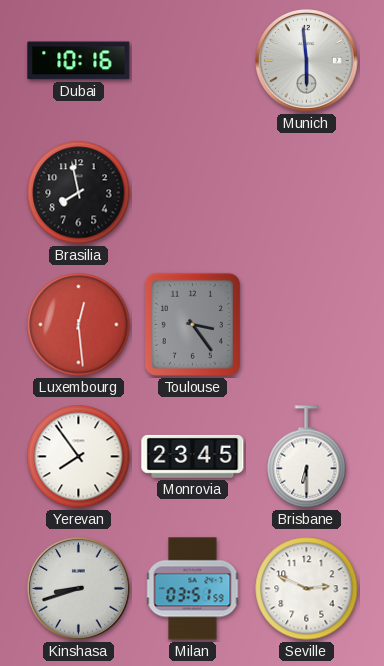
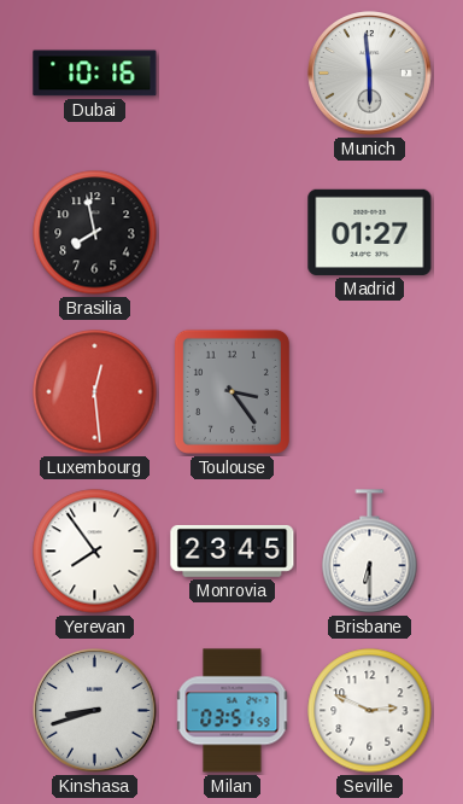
Madrid: none -> 01:27 (370, 232)
